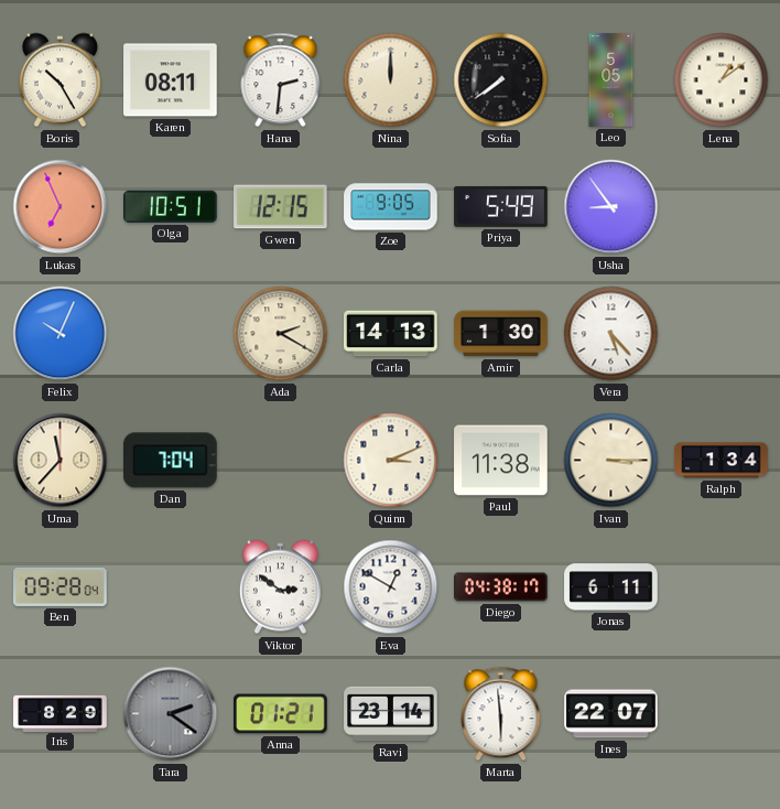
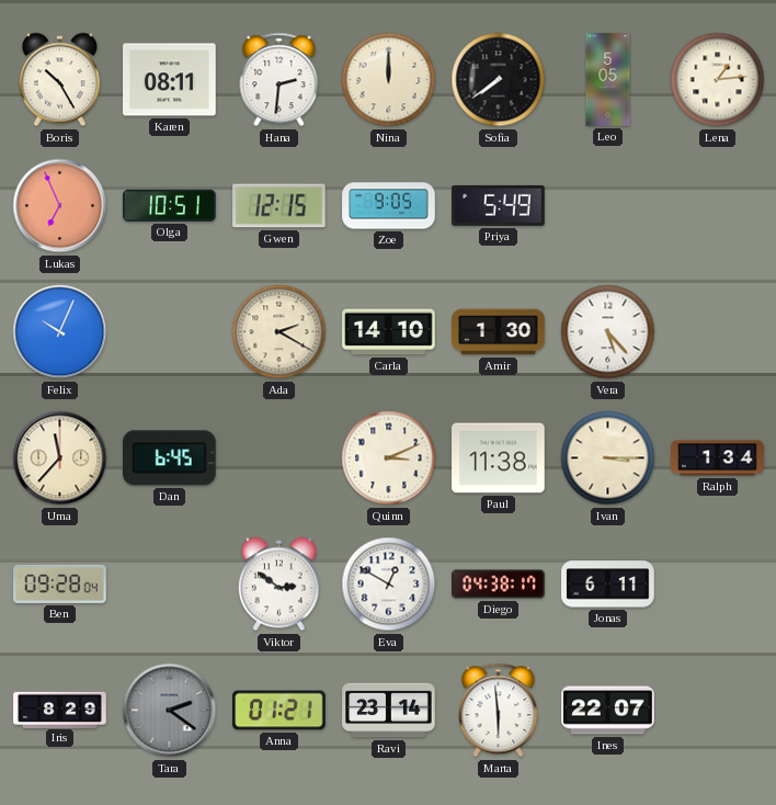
Lena: 1:09 -> 1:14 (718, 80)
Usha: 8:54 -> none (611, 207)
Carla: 14:13 -> 14:10 (389, 332)
Dan: 7:04 -> 6:45 (170, 458)
